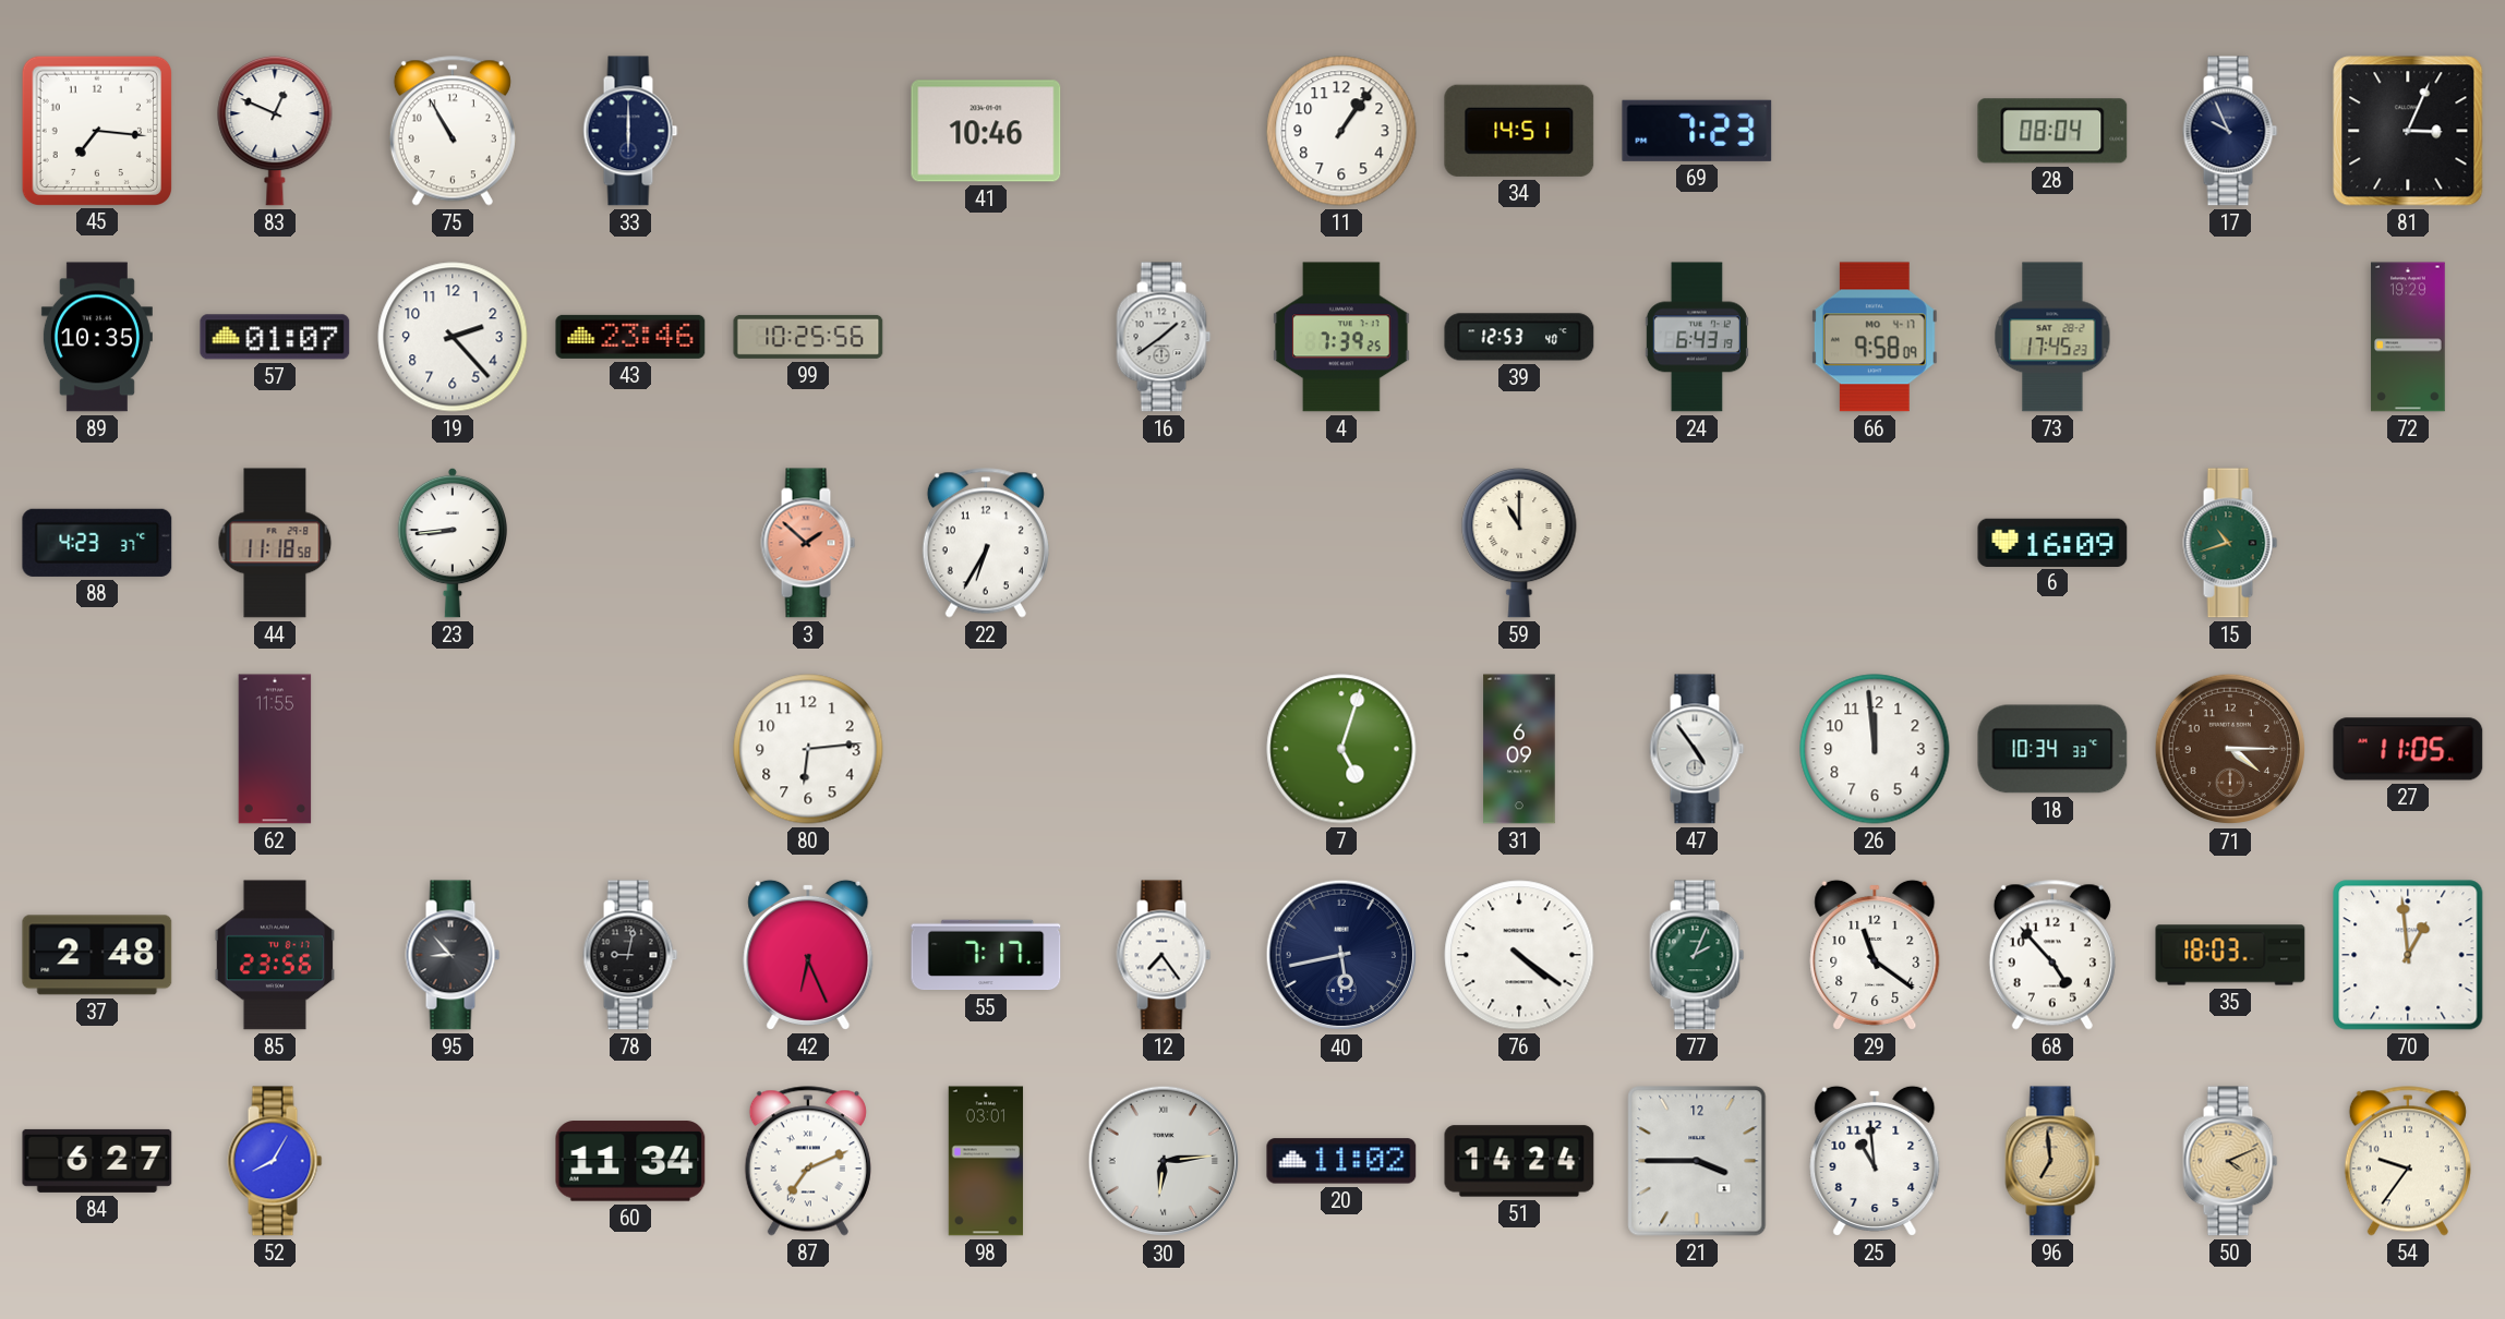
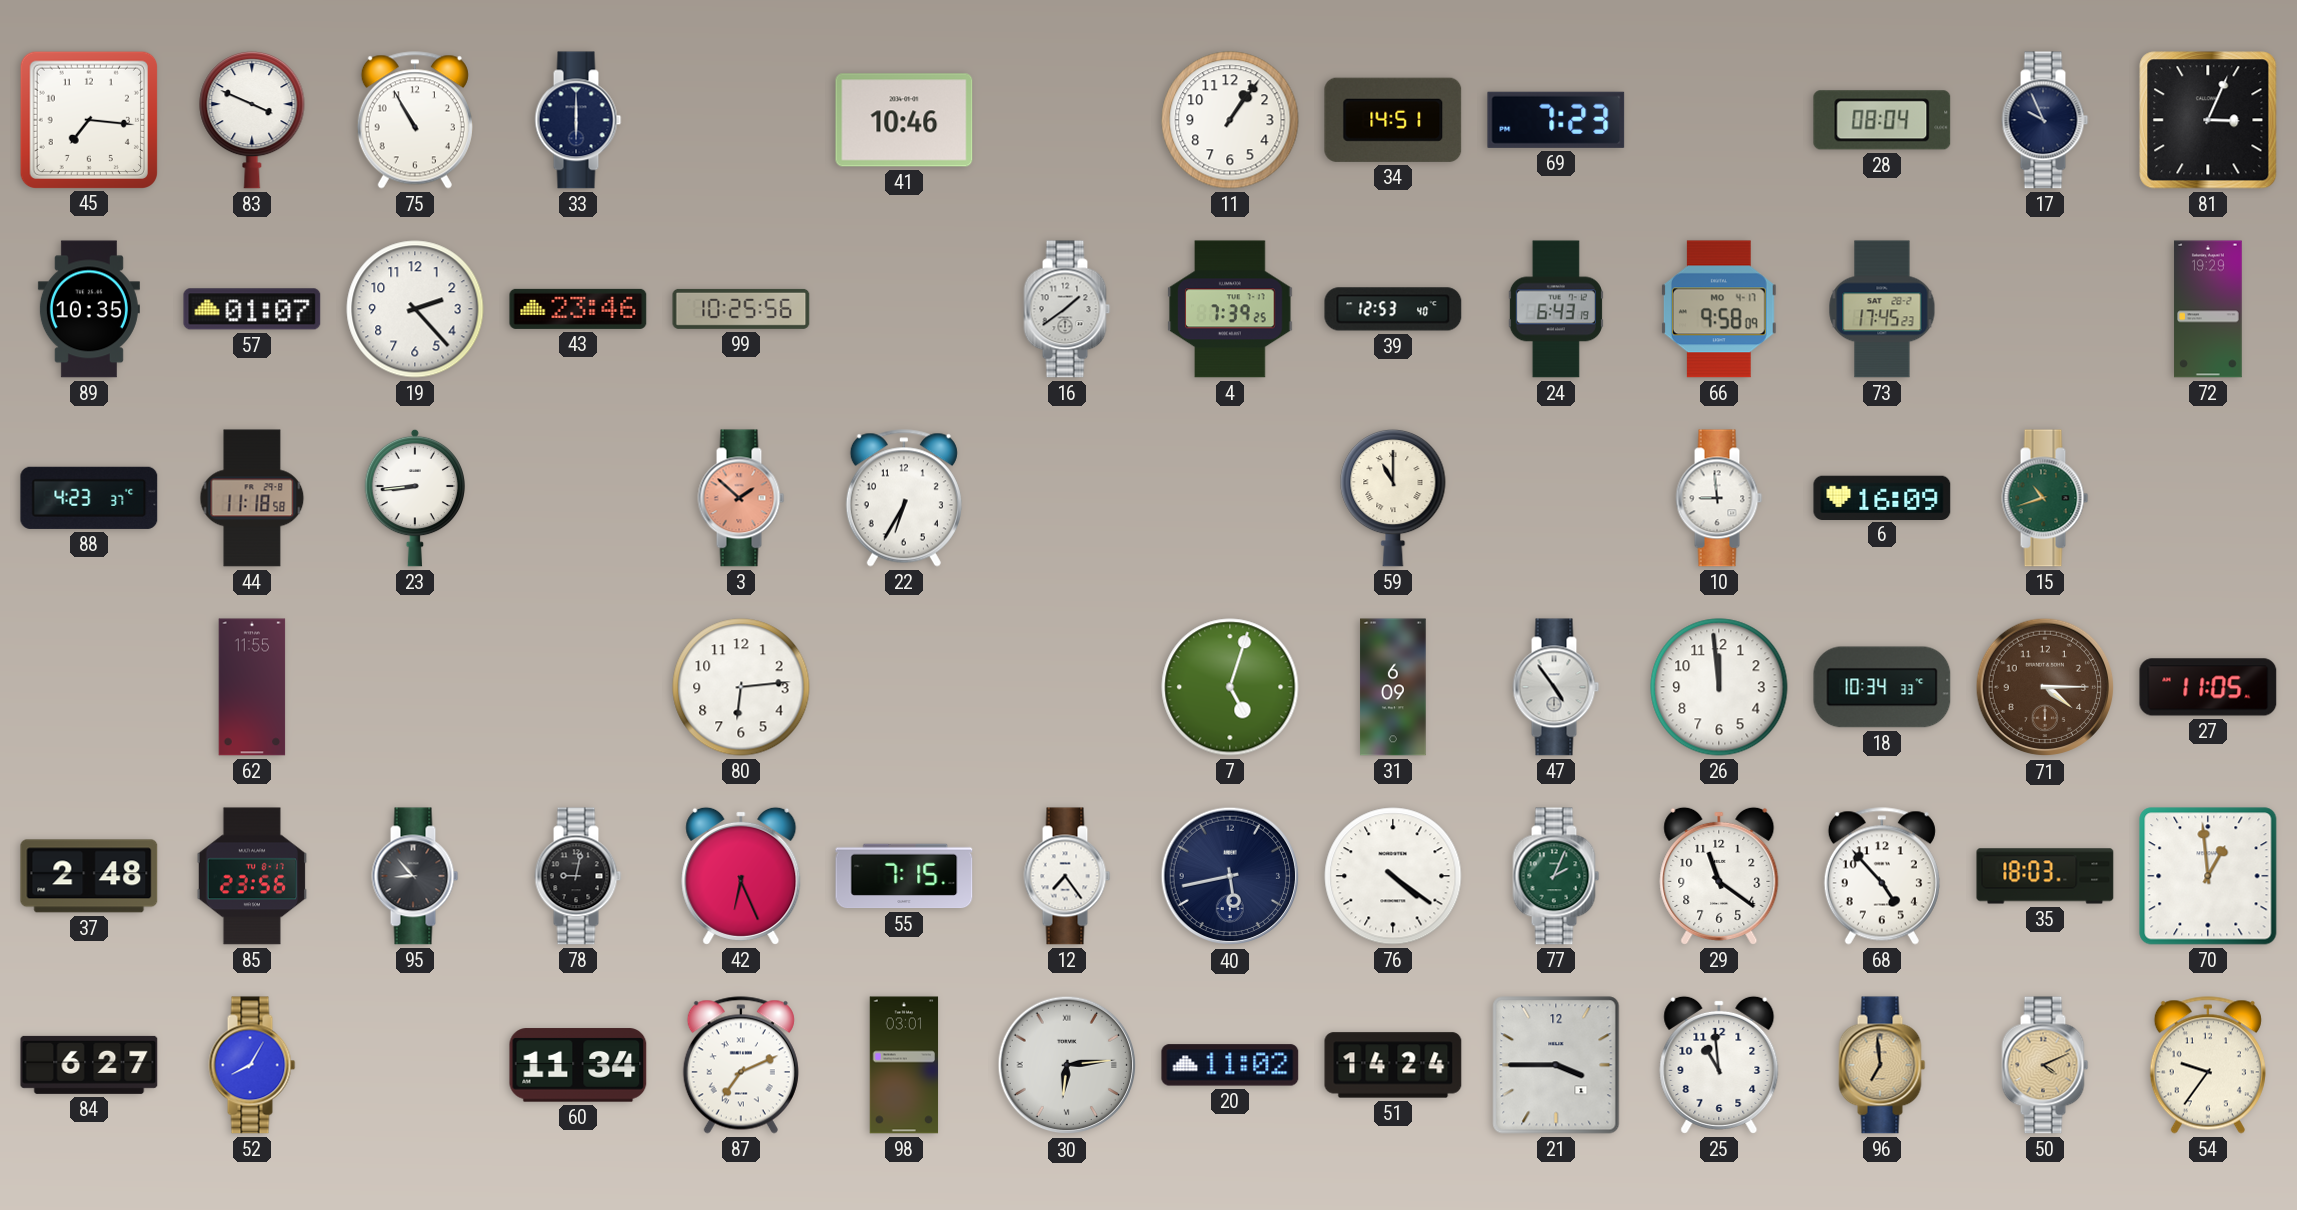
83: 12:49 -> 3:49 (252, 120)
10: none -> 8:59 (1719, 498)
55: 7:17 -> 7:15 (904, 876)
